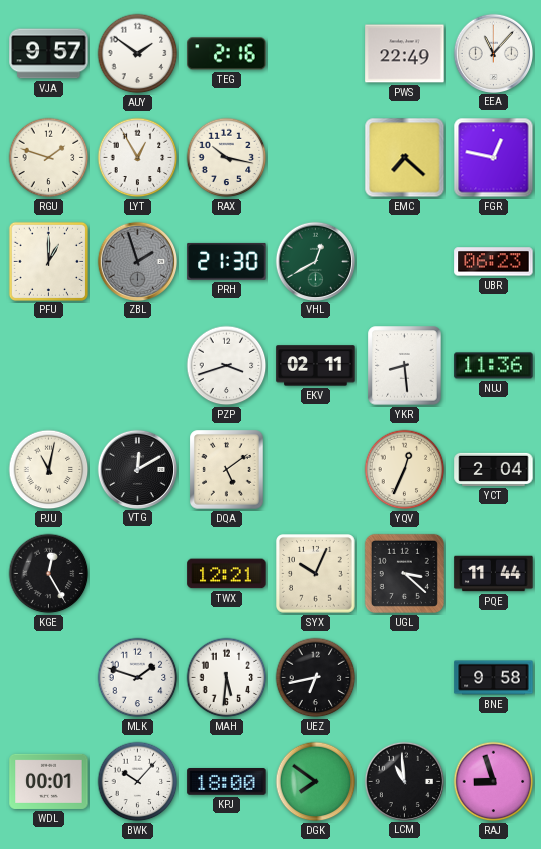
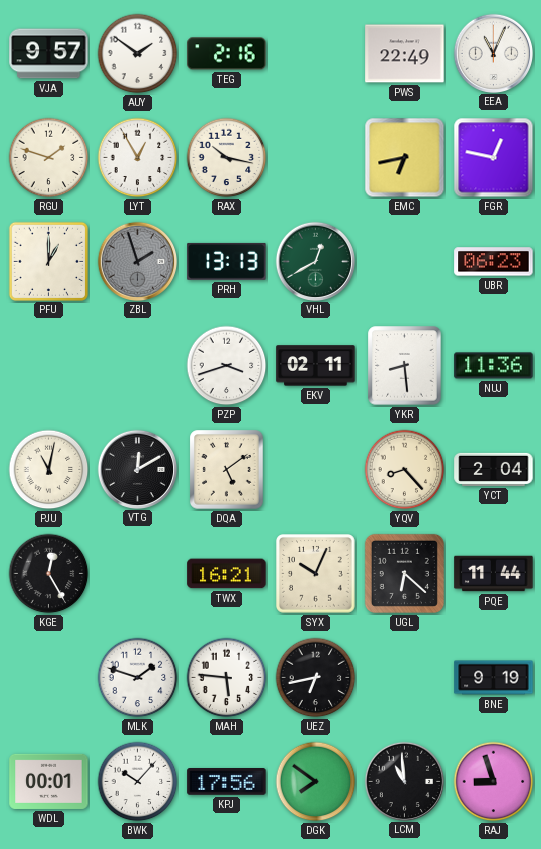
EEA: 11:07 -> 11:04 (493, 53)
EMC: 7:22 -> 6:43 (405, 158)
PRH: 21:30 -> 13:13 (227, 261)
YQV: 12:34 -> 8:23 (405, 470)
TWX: 12:21 -> 16:21 (227, 574)
UGL: 3:22 -> 6:22 (404, 573)
MAH: 5:31 -> 5:46 (227, 678)
BNE: 9:58 -> 9:19 (494, 678)
KPJ: 18:00 -> 17:56 (227, 782)
